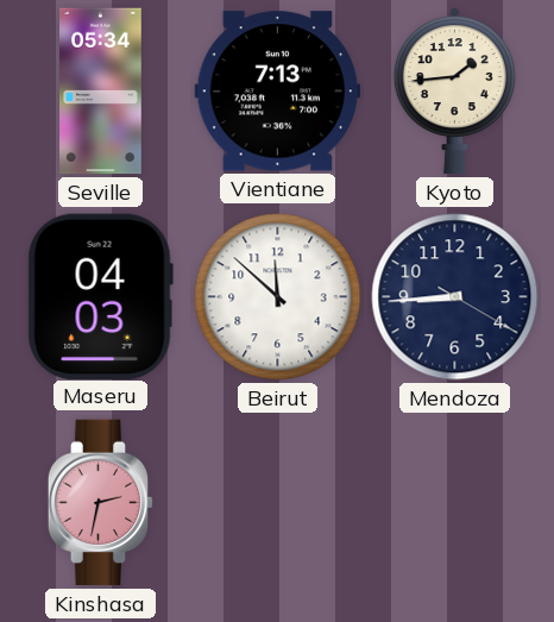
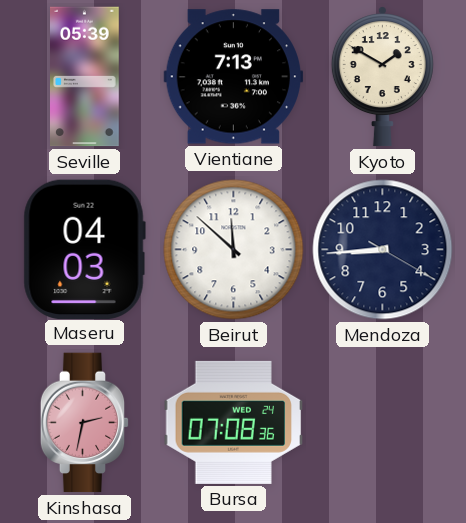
Seville: 05:34 -> 05:39 (85, 77)
Kyoto: 1:44 -> 1:50 (382, 77)
Bursa: none -> 07:08 (234, 422)
